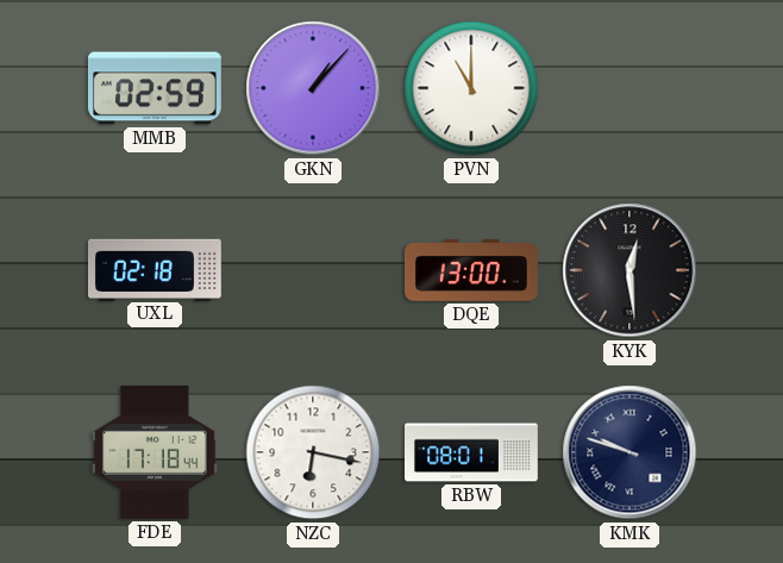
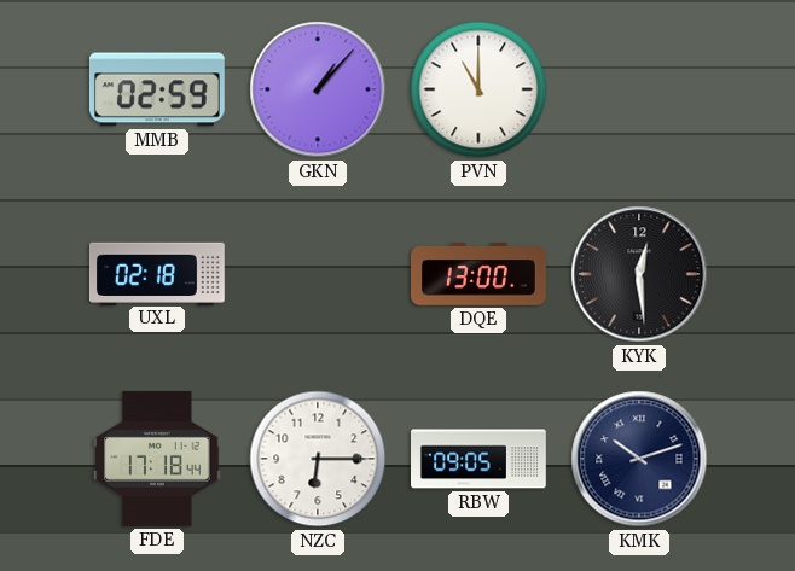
NZC: 6:17 -> 6:15 (318, 459)
RBW: 08:01 -> 09:05 (480, 459)
KMK: 9:48 -> 10:12 (639, 459)
